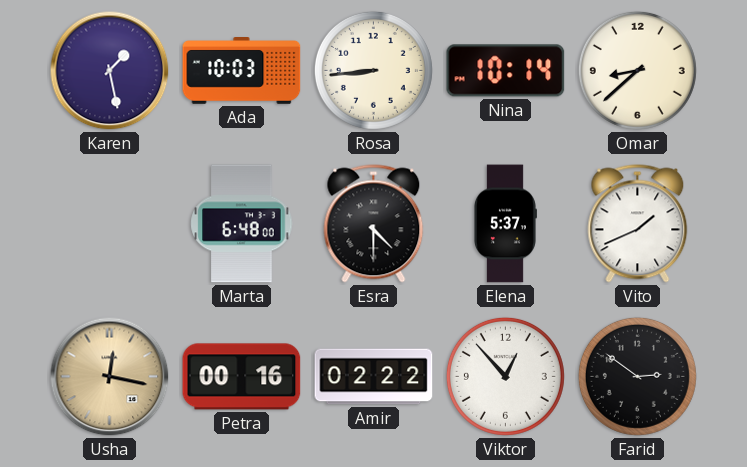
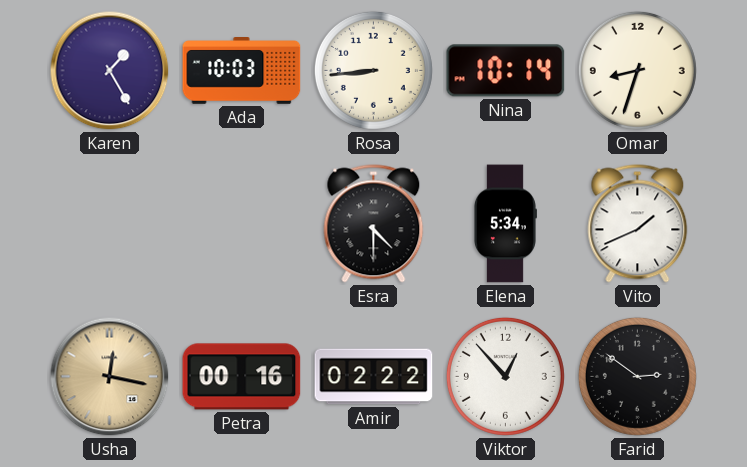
Karen: 1:28 -> 1:25 (110, 71)
Omar: 8:38 -> 8:33 (637, 70)
Marta: 6:48 -> none (242, 224)
Elena: 5:37 -> 5:34 (505, 224)
